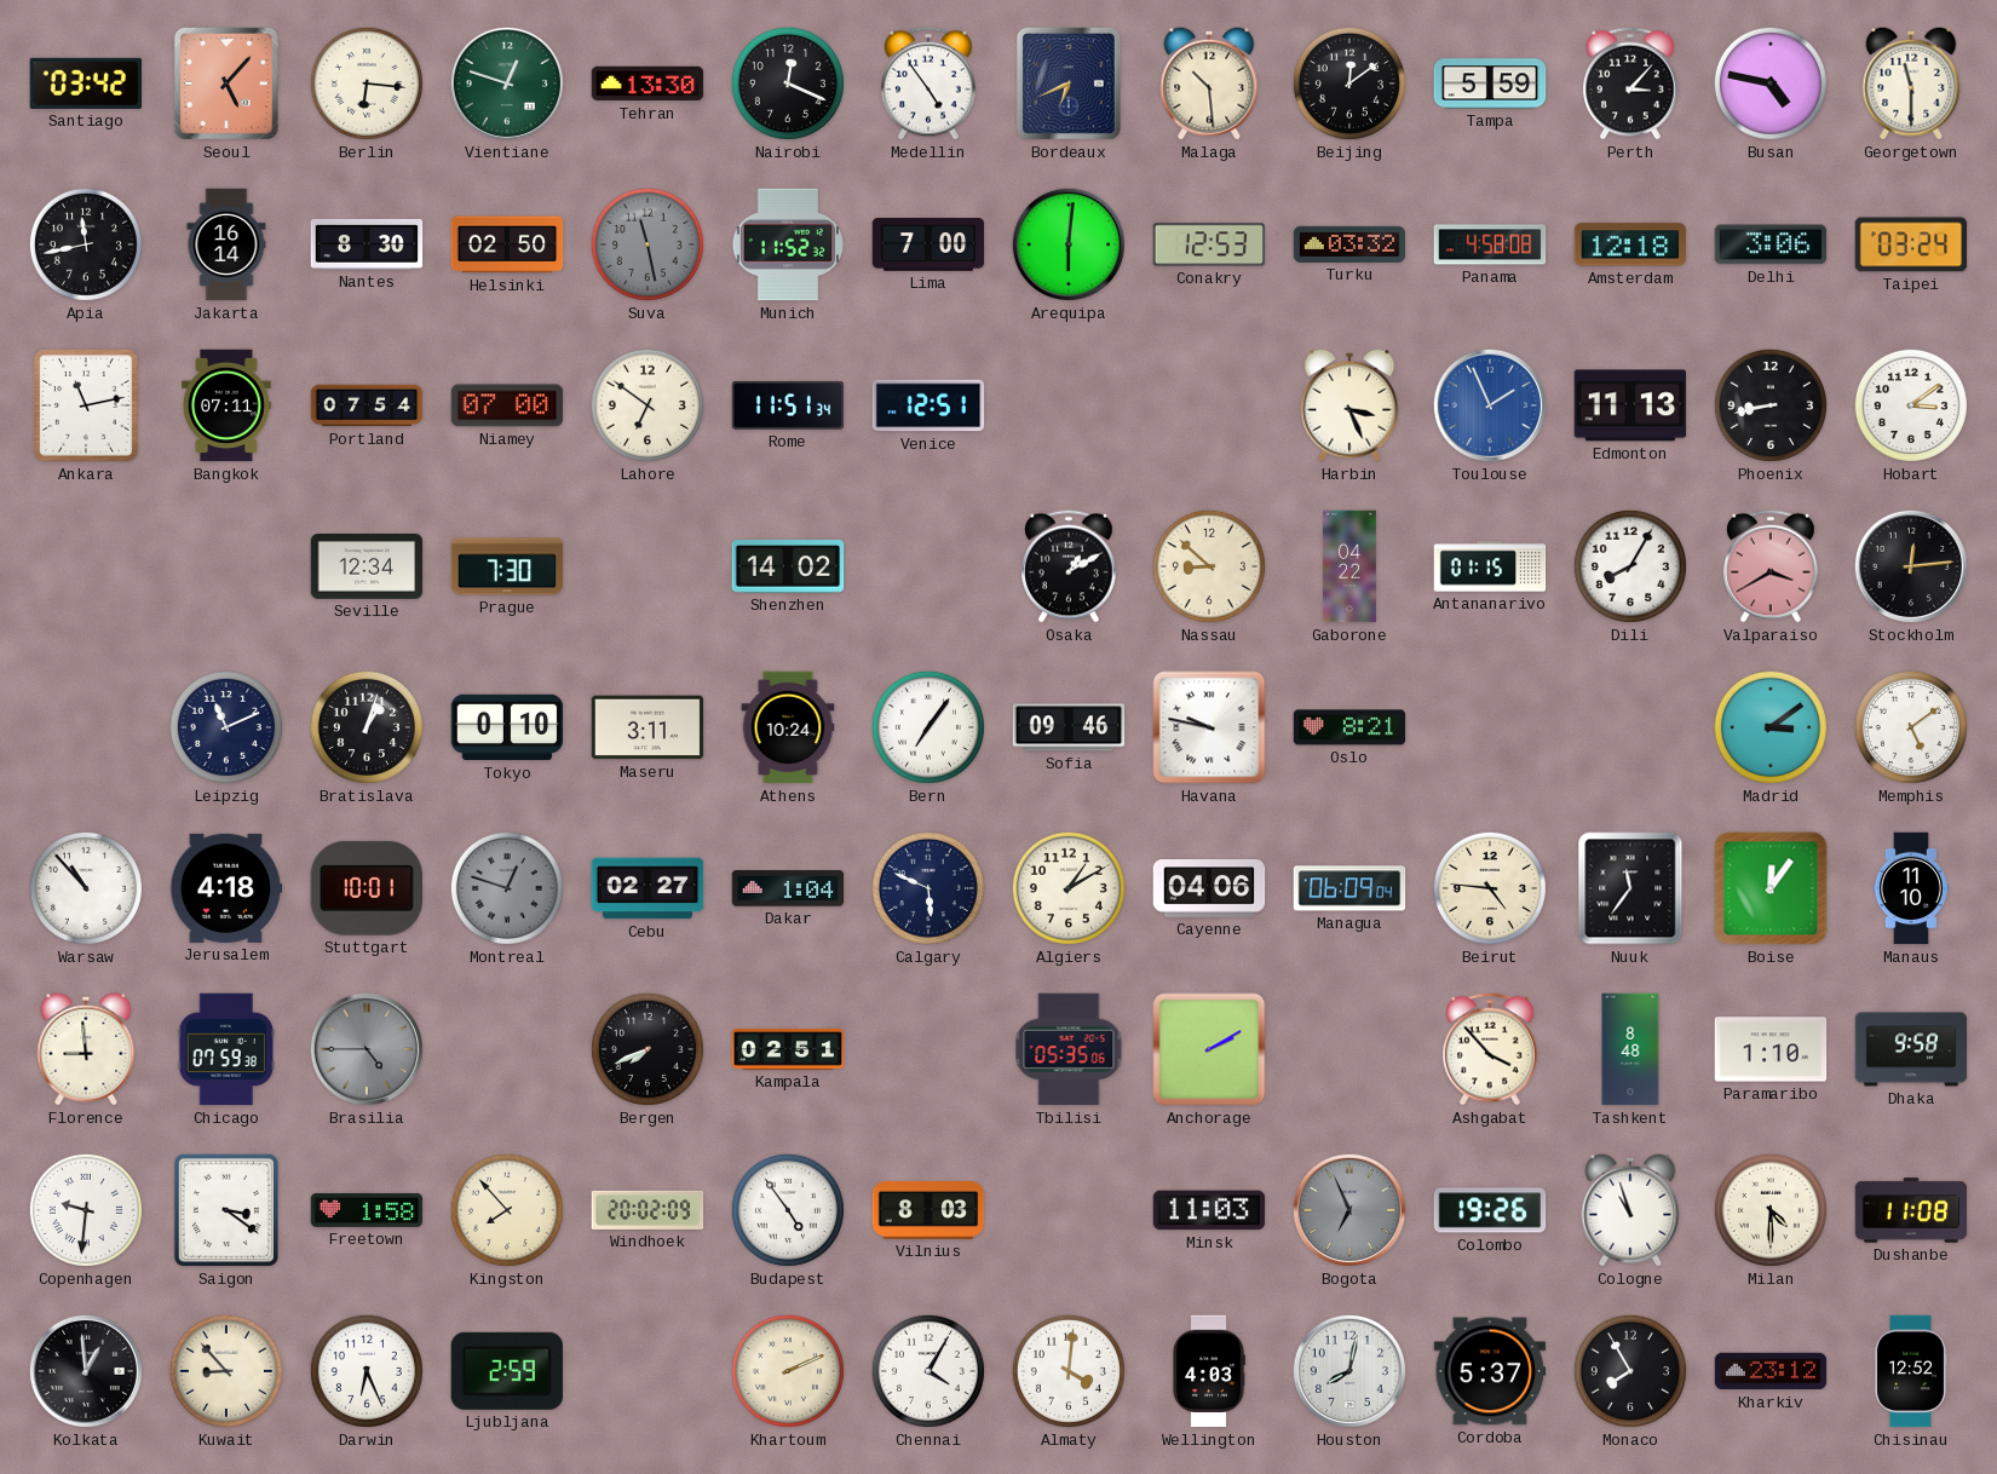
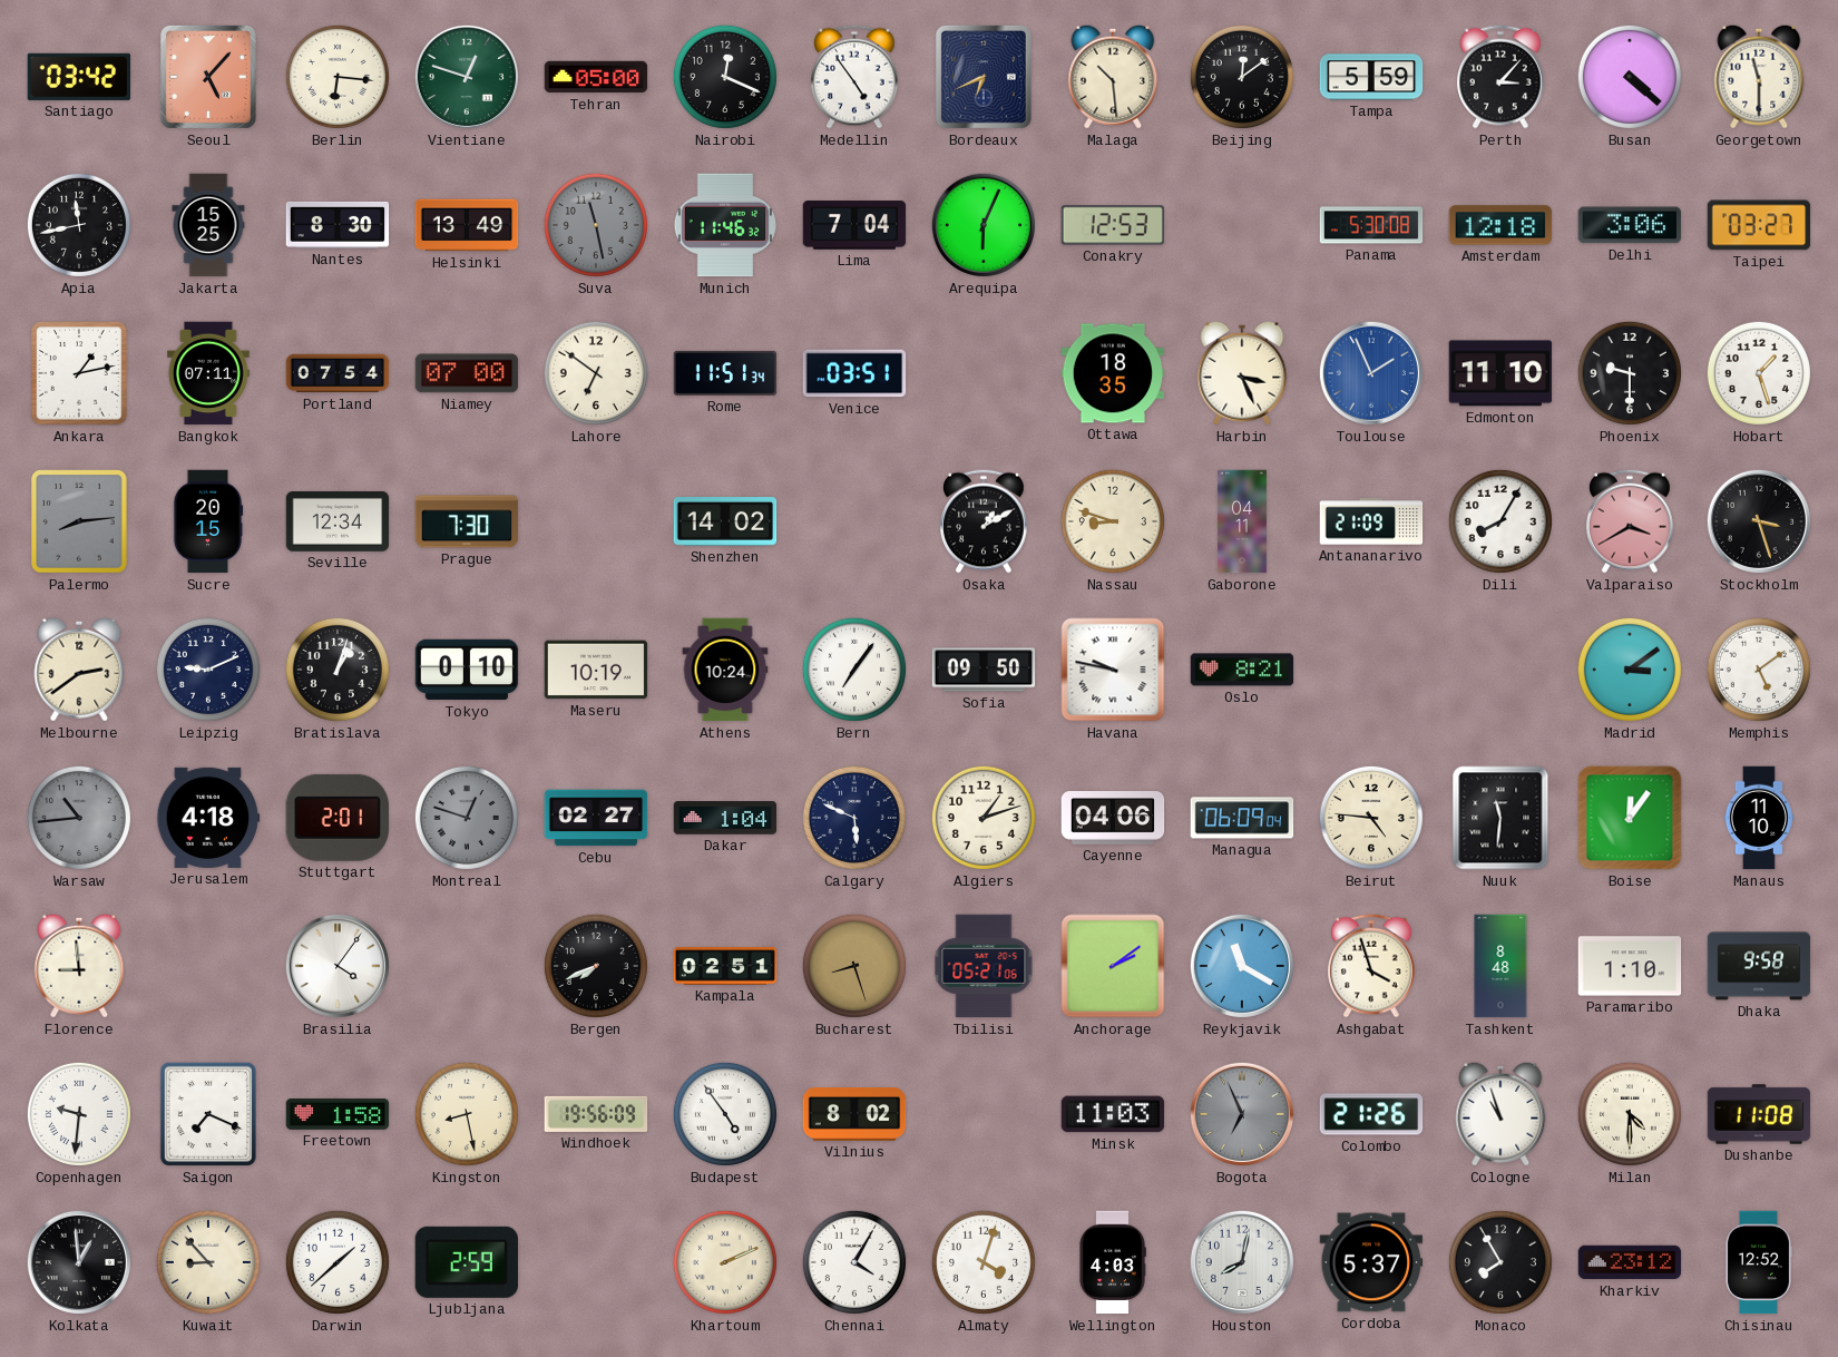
Tehran: 13:30 -> 05:00 (596, 77)
Busan: 4:47 -> 4:22 (1630, 77)
Jakarta: 16:14 -> 15:25 (208, 225)
Helsinki: 02:50 -> 13:49 (467, 225)
Munich: 11:52 -> 11:46 (725, 225)
Lima: 7:00 -> 7:04 (854, 225)
Arequipa: 6:01 -> 6:04 (984, 225)
Turku: 03:32 -> none (1349, 244)
Panama: 4:58 -> 5:30 (1371, 225)
Taipei: 03:24 -> 03:27 (1759, 225)
Ankara: 11:13 -> 1:13 (79, 373)
Venice: 12:51 -> 03:51 (854, 373)
Ottawa: none -> 18:35 (1113, 373)
Edmonton: 11:13 -> 11:10 (1500, 373)
Phoenix: 8:43 -> 9:30 (1630, 373)
Hobart: 3:09 -> 1:27 (1759, 373)
Palermo: none -> 8:14 (79, 521)
Sucre: none -> 20:15 (208, 521)
Nassau: 8:52 -> 8:48 (1113, 521)
Gaborone: 04:22 -> 04:11 (1242, 521)
Antananarivo: 01:15 -> 21:09 (1371, 521)
Stockholm: 12:14 -> 3:27 (1759, 521)
Melbourne: none -> 2:39 (79, 670)
Leipzig: 11:11 -> 9:11 (208, 670)
Maseru: 3:11 -> 10:19 (596, 670)
Sofia: 09:46 -> 09:50 (984, 670)
Warsaw: 10:53 -> 10:44 (79, 818)
Warsaw dial: white -> grey (79, 818)
Stuttgart: 10:01 -> 2:01 (336, 818)
Algiers: 1:10 -> 1:12 (984, 818)
Nuuk: 11:36 -> 11:31 (1500, 818)
Chicago: 07:59 -> none (226, 1049)
Brasilia: 4:45 -> 4:06 (338, 966)
Brasilia dial: grey -> white (338, 966)
Bucharest: none -> 8:27 (854, 966)
Tbilisi: 05:35 -> 05:21 (984, 966)
Anchorage: 2:10 -> 2:09 (1113, 966)
Reykjavik: none -> 11:20 (1242, 966)
Ashgabat: 3:53 -> 3:57 (1371, 966)
Saigon: 3:21 -> 7:19 (208, 1114)
Kingston: 7:53 -> 8:28 (467, 1114)
Windhoek: 20:02 -> 19:56 (596, 1114)
Vilnius: 8:03 -> 8:02 (854, 1115)
Colombo: 19:26 -> 21:26 (1371, 1114)
Darwin: 6:26 -> 1:38 (338, 1262)
Almaty: 4:01 -> 4:03 (984, 1262)
